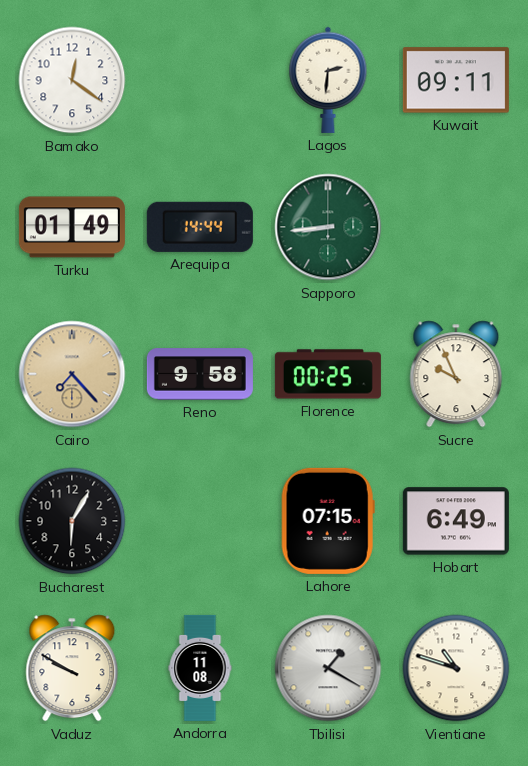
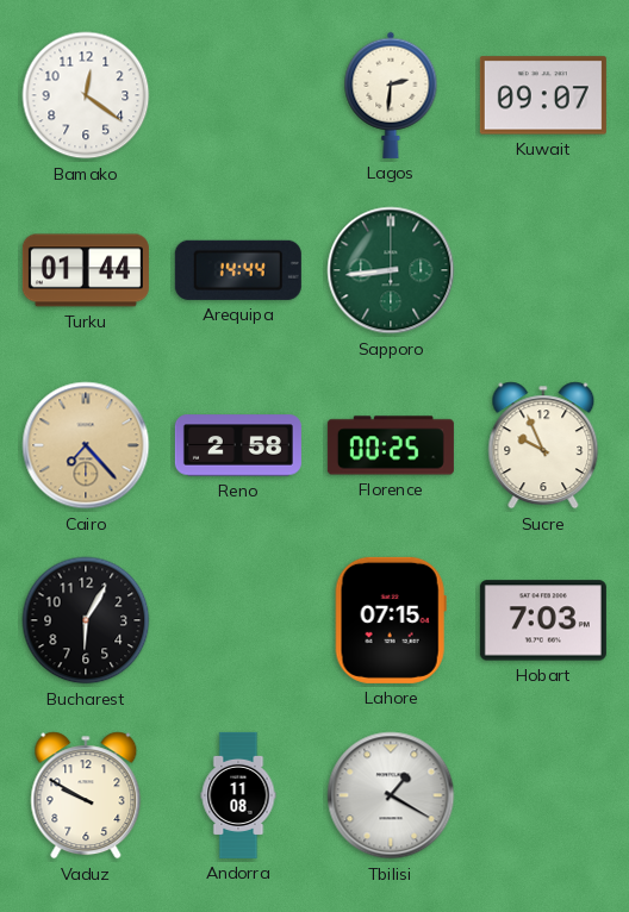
Kuwait: 09:11 -> 09:07 (543, 95)
Turku: 01:49 -> 01:44 (86, 270)
Reno: 9:58 -> 2:58 (238, 445)
Hobart: 6:49 -> 7:03 (543, 620)
Vientiane: 10:48 -> none (456, 668)
